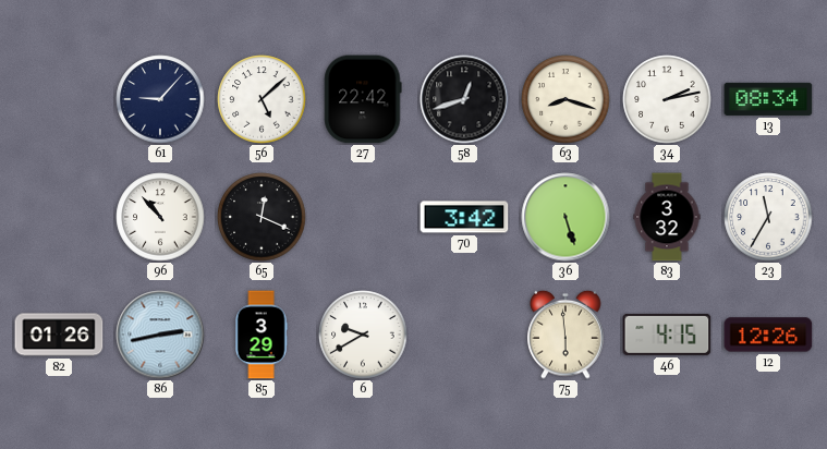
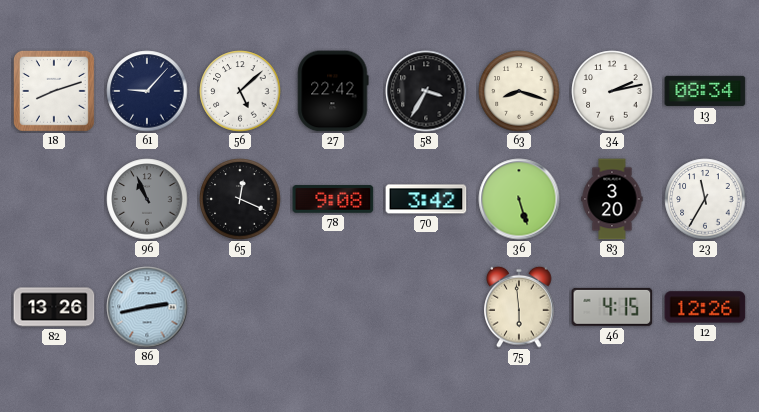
18: none -> 8:12 (54, 91)
58: 12:42 -> 3:35 (426, 91)
96: 10:53 -> 10:56 (147, 199)
96 dial: white -> grey (147, 199)
78: none -> 9:08 (333, 199)
83: 3:32 -> 3:20 (612, 199)
82: 01:26 -> 13:26 (54, 307)
85: 3:29 -> none (262, 335)
6: 9:40 -> none (363, 335)
